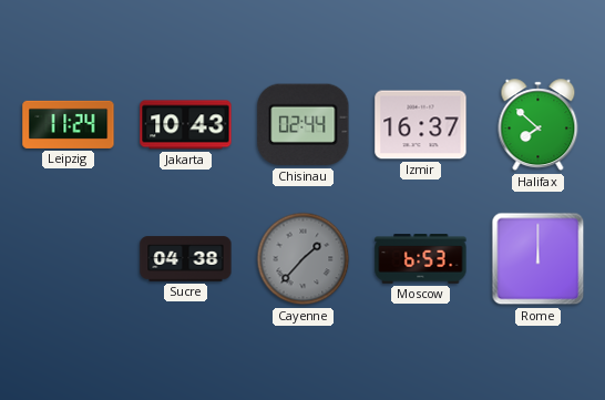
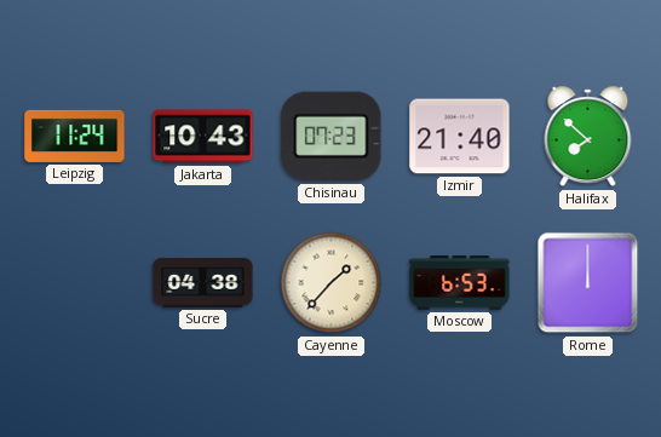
Chisinau: 02:44 -> 07:23 (332, 137)
Izmir: 16:37 -> 21:40 (460, 137)
Cayenne dial: grey -> cream (332, 283)
